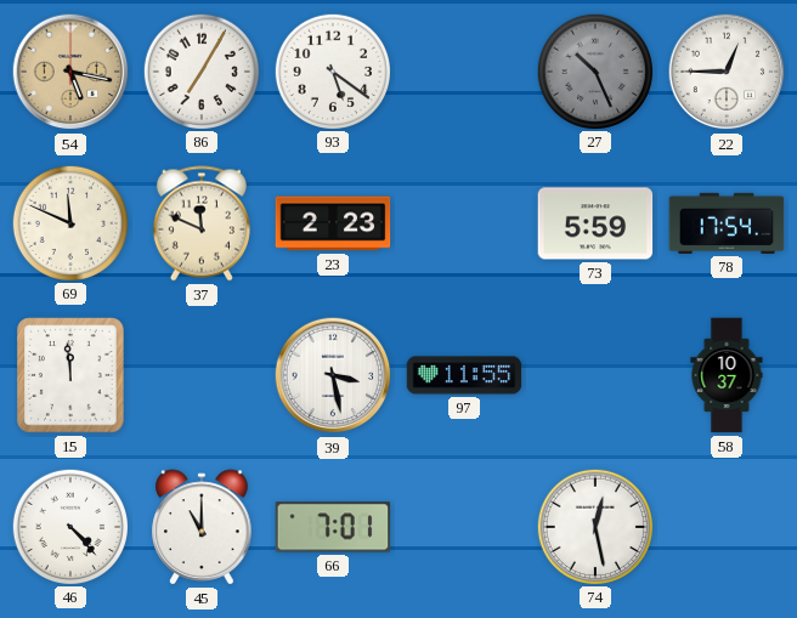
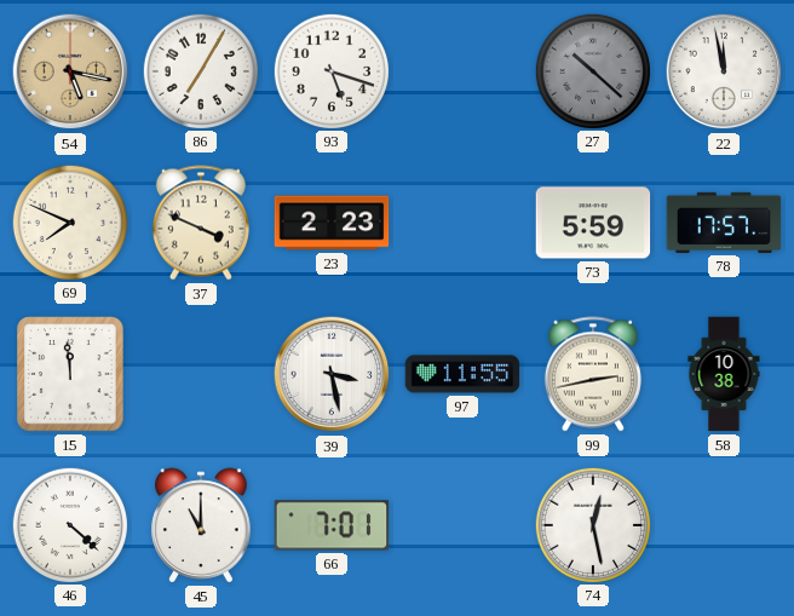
93: 5:21 -> 5:18 (330, 70)
27: 10:26 -> 10:22 (592, 70)
22: 12:45 -> 11:58 (724, 71)
69: 11:49 -> 7:49 (69, 221)
37: 11:49 -> 3:49 (201, 223)
78: 17:54 -> 17:57 (724, 223)
99: none -> 2:43 (593, 374)
58: 10:37 -> 10:38 (724, 374)
46: 4:23 -> 4:22 (69, 524)
